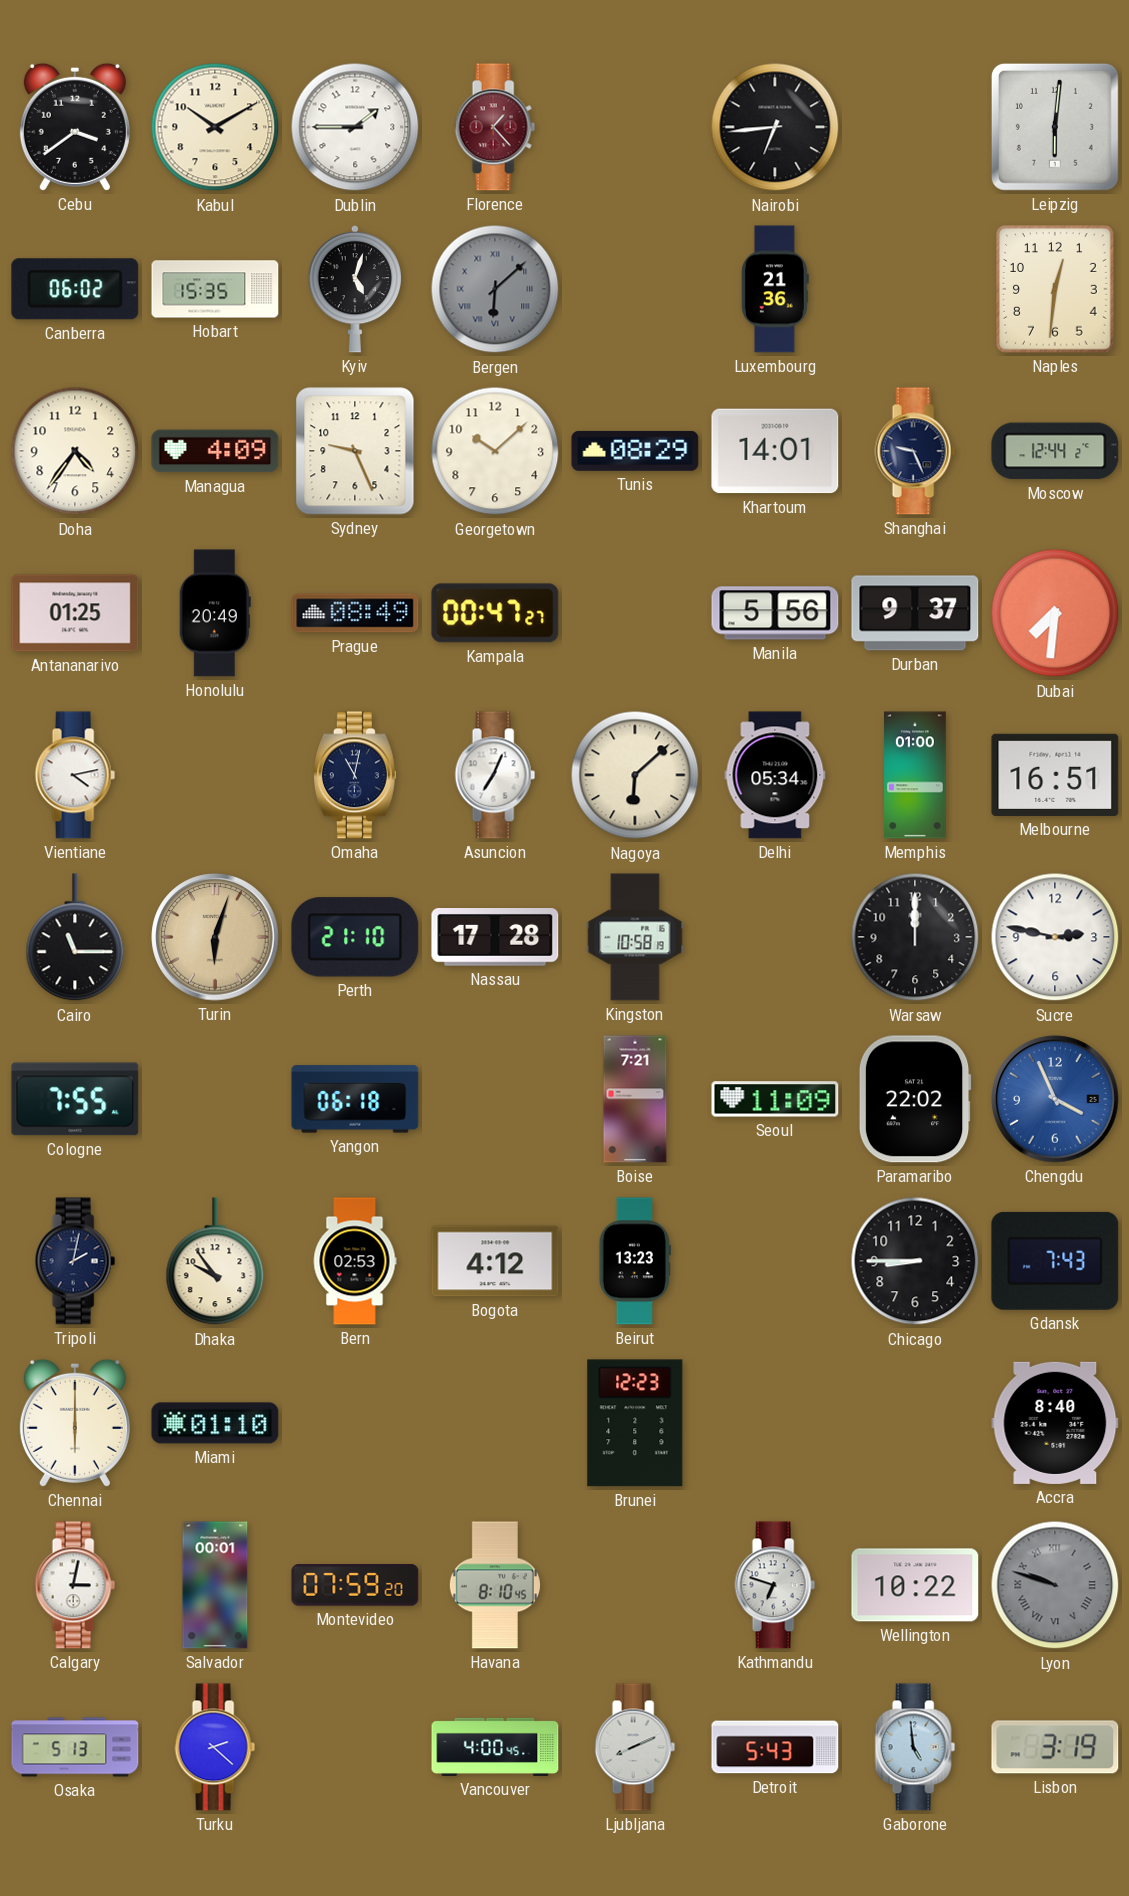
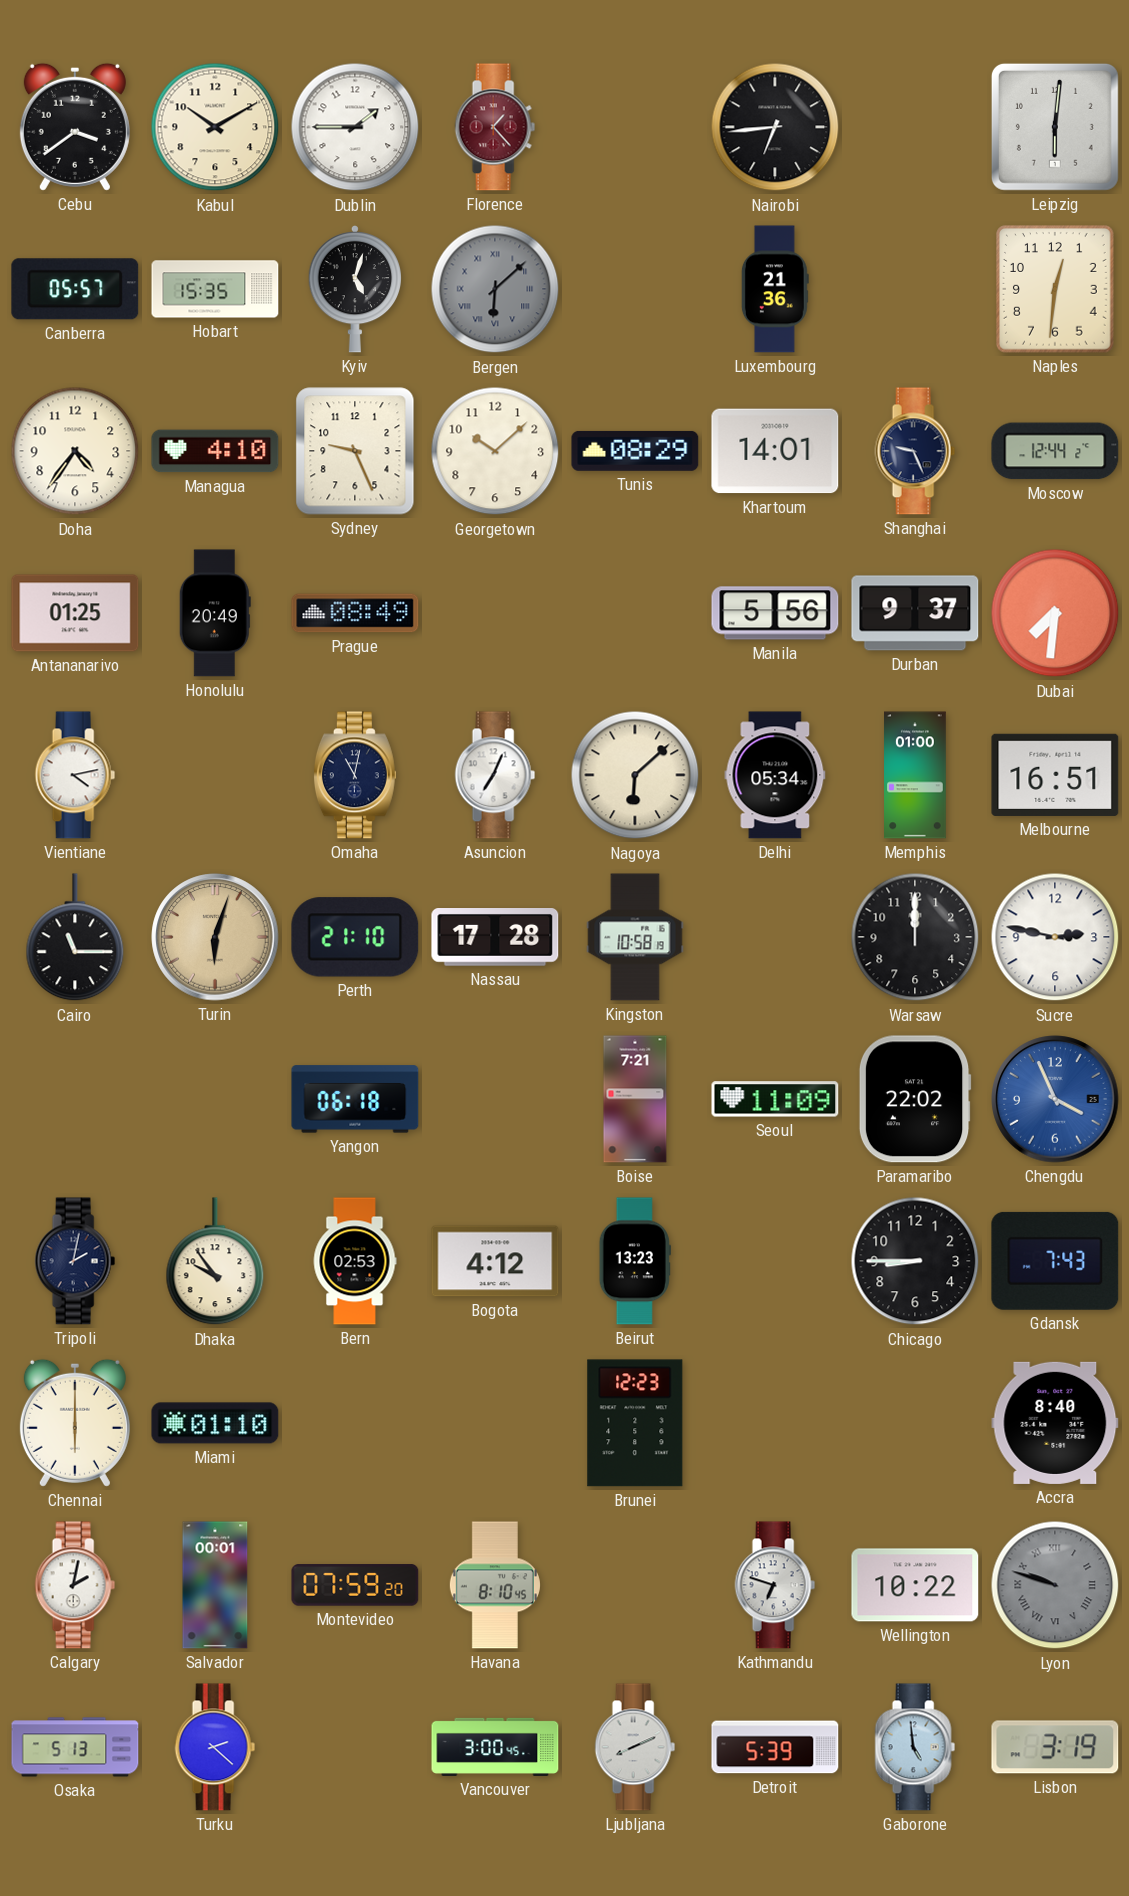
Canberra: 06:02 -> 05:57 (75, 289)
Managua: 4:09 -> 4:10 (215, 451)
Kampala: 00:47 -> none (495, 613)
Cologne: 7:55 -> none (75, 1099)
Calgary: 3:02 -> 2:02 (75, 1585)
Vancouver: 4:00 -> 3:00 (495, 1747)
Detroit: 5:43 -> 5:39 (775, 1747)
